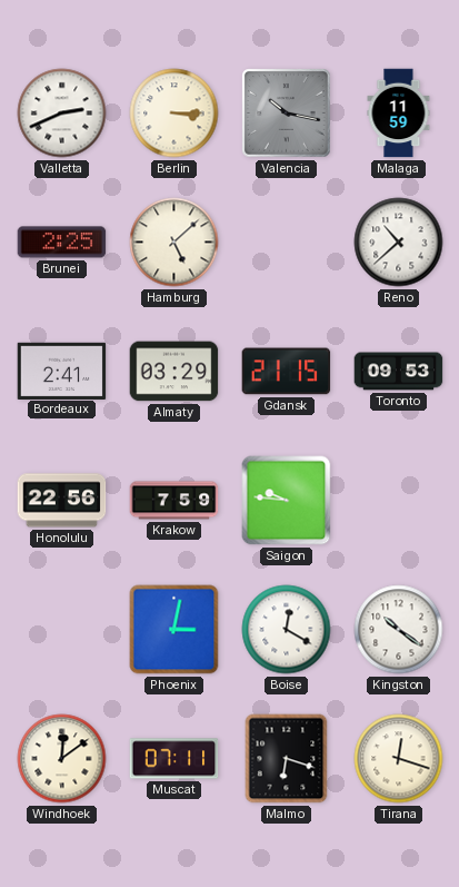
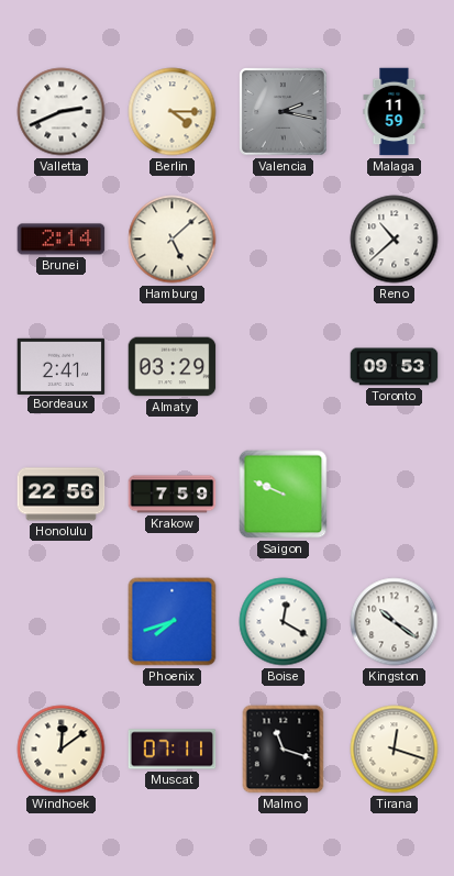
Berlin: 3:15 -> 4:15 (173, 112)
Valencia: 10:17 -> 2:17 (284, 112)
Brunei: 2:25 -> 2:14 (62, 240)
Gdansk: 21:15 -> none (287, 372)
Saigon: 9:46 -> 9:49 (284, 495)
Phoenix: 3:02 -> 7:42 (173, 622)
Malmo: 6:18 -> 11:18 (284, 750)
